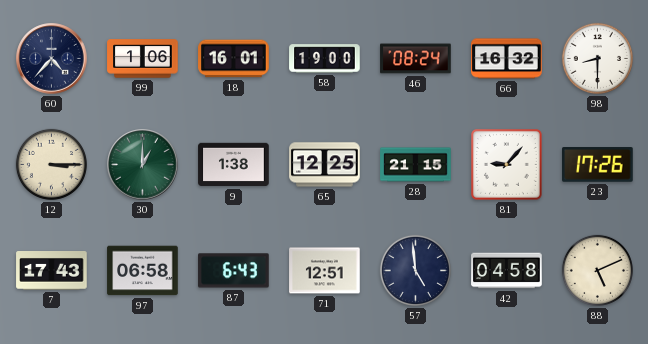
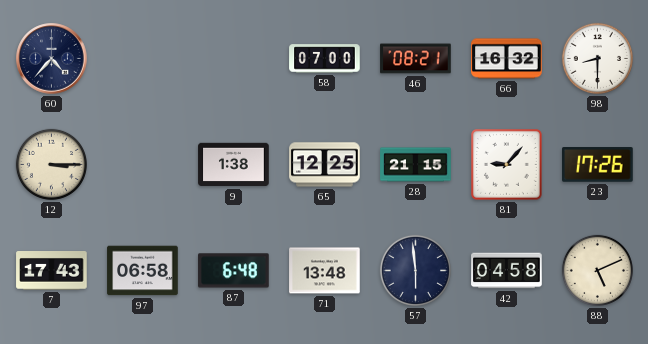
99: 1:06 -> none (143, 59)
18: 16:01 -> none (234, 59)
58: 19:00 -> 07:00 (325, 59)
46: 08:24 -> 08:21 (416, 59)
30: 1:00 -> none (143, 165)
87: 6:43 -> 6:48 (234, 271)
71: 12:51 -> 13:48 (325, 271)
57: 4:59 -> 5:59 (415, 270)
